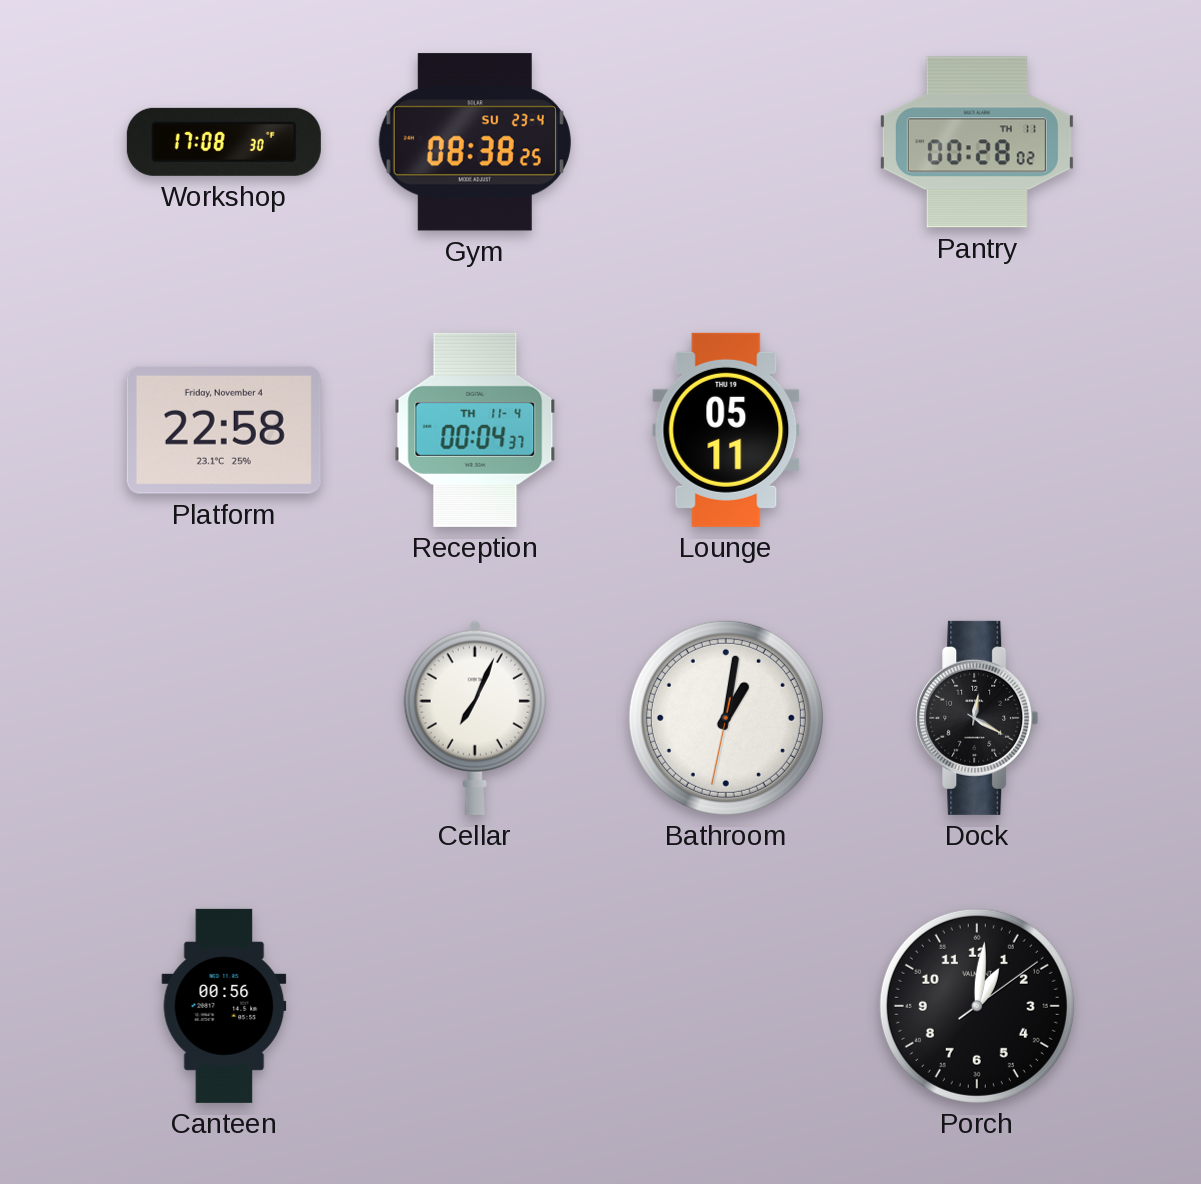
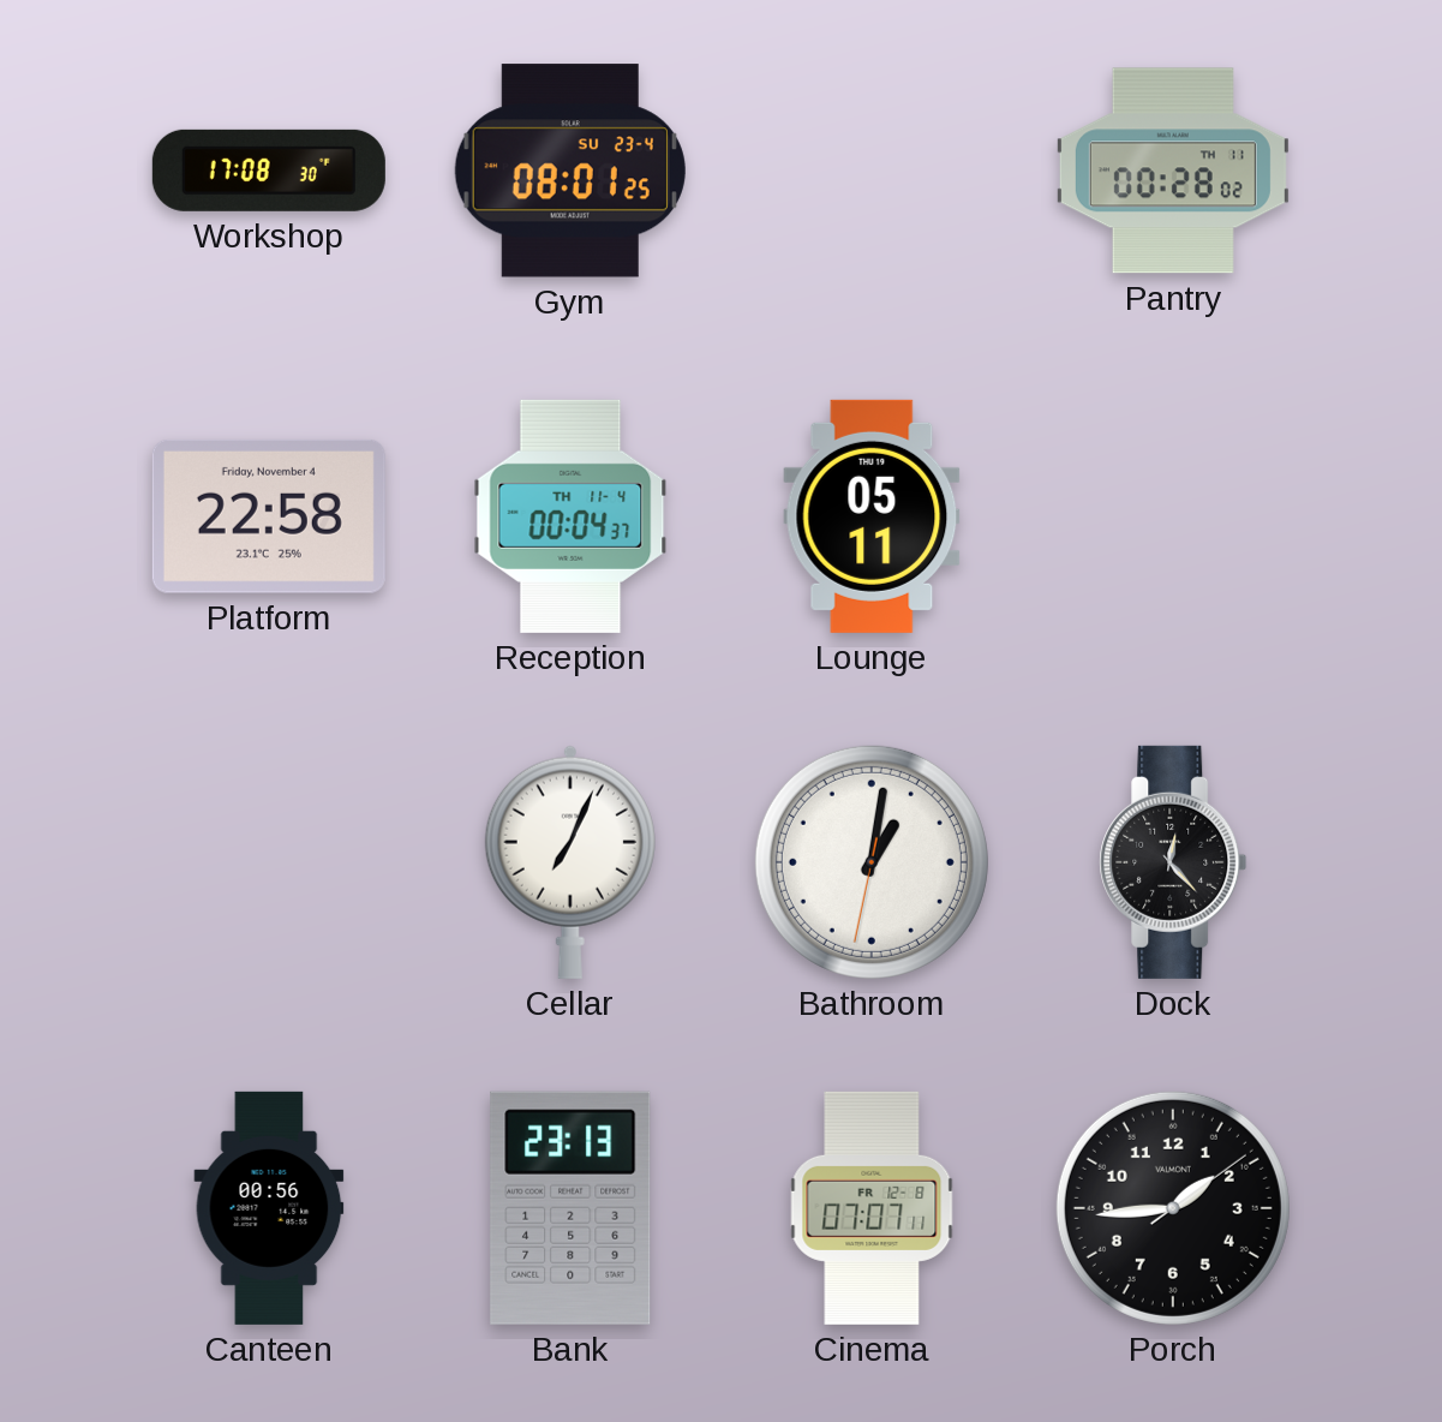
Gym: 08:38 -> 08:01 (570, 171)
Dock: 12:20 -> 12:23 (1173, 862)
Bank: none -> 23:13 (570, 1208)
Cinema: none -> 07:07 (872, 1208)
Porch: 1:01 -> 1:44 (1173, 1208)
